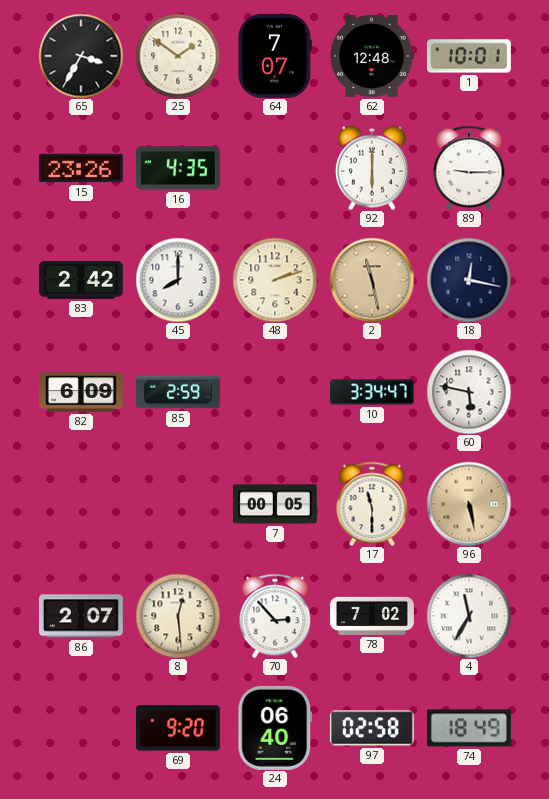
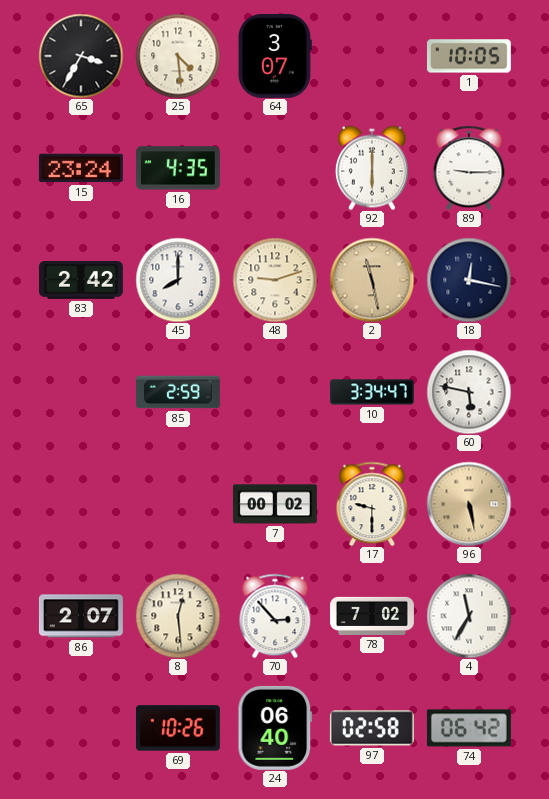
25: 1:51 -> 4:29 (178, 56)
64: 7:07 -> 3:07 (275, 56)
62: 12:48 -> none (372, 56)
1: 10:01 -> 10:05 (469, 56)
15: 23:26 -> 23:24 (81, 168)
48: 2:12 -> 9:12 (275, 280)
82: 6:09 -> none (81, 392)
7: 00:05 -> 00:02 (275, 504)
17: 11:30 -> 9:30 (372, 504)
69: 9:20 -> 10:26 (178, 728)
74: 18:49 -> 06:42 (469, 728)
